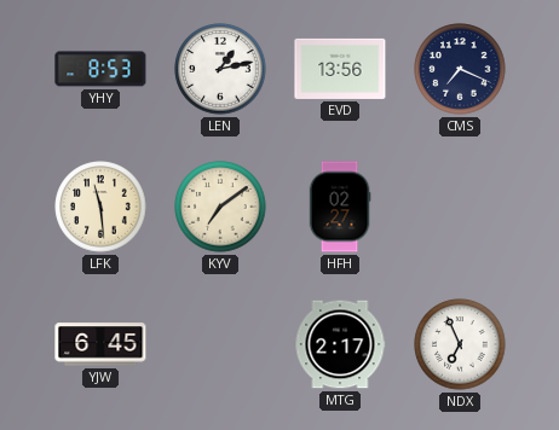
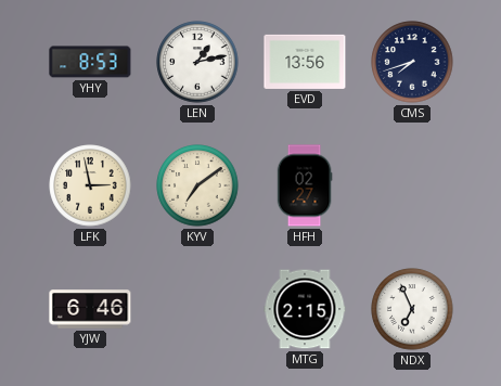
CMS: 7:19 -> 7:42 (412, 62)
LFK: 11:29 -> 2:58 (90, 185)
YJW: 6:45 -> 6:46 (90, 309)
MTG: 2:17 -> 2:15 (305, 309)
